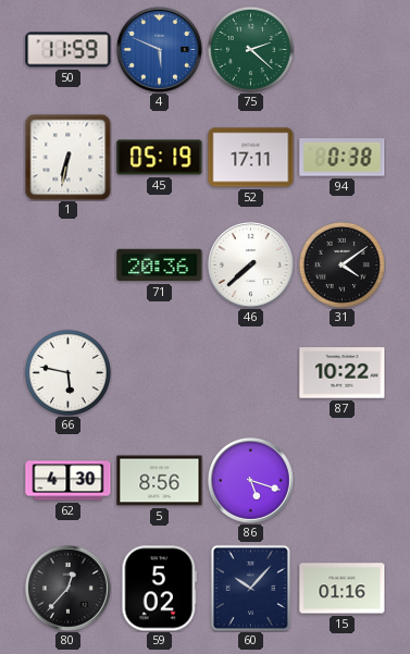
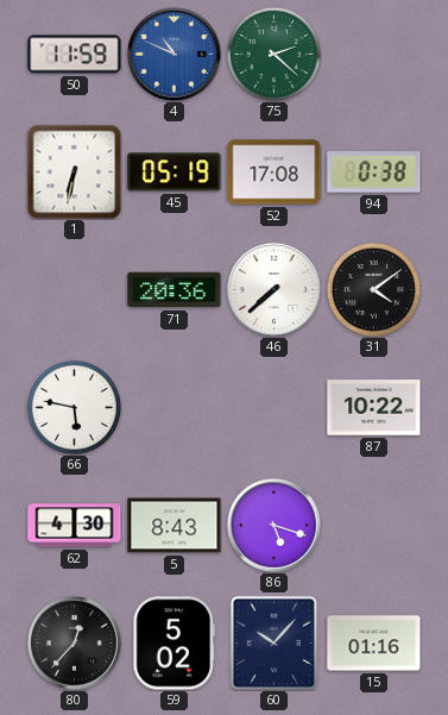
4: 5:49 -> 10:49 (175, 55)
52: 17:11 -> 17:08 (275, 173)
5: 8:56 -> 8:43 (175, 526)
